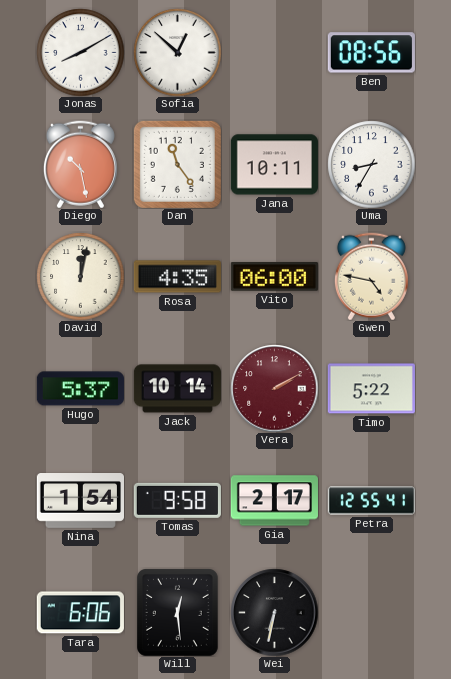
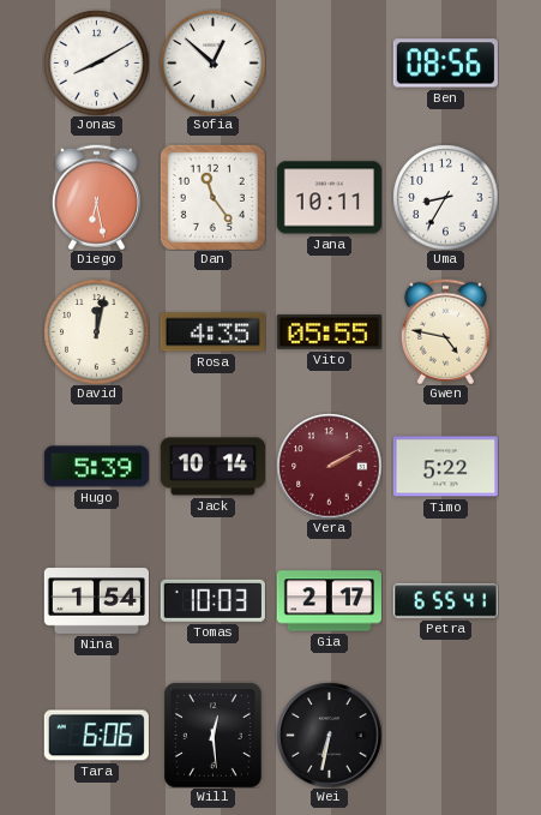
Diego: 10:28 -> 6:28 (96, 197)
Vito: 06:00 -> 05:55 (329, 332)
Hugo: 5:37 -> 5:39 (96, 467)
Tomas: 9:58 -> 10:03 (212, 600)
Petra: 12:55 -> 6:55 (445, 601)
